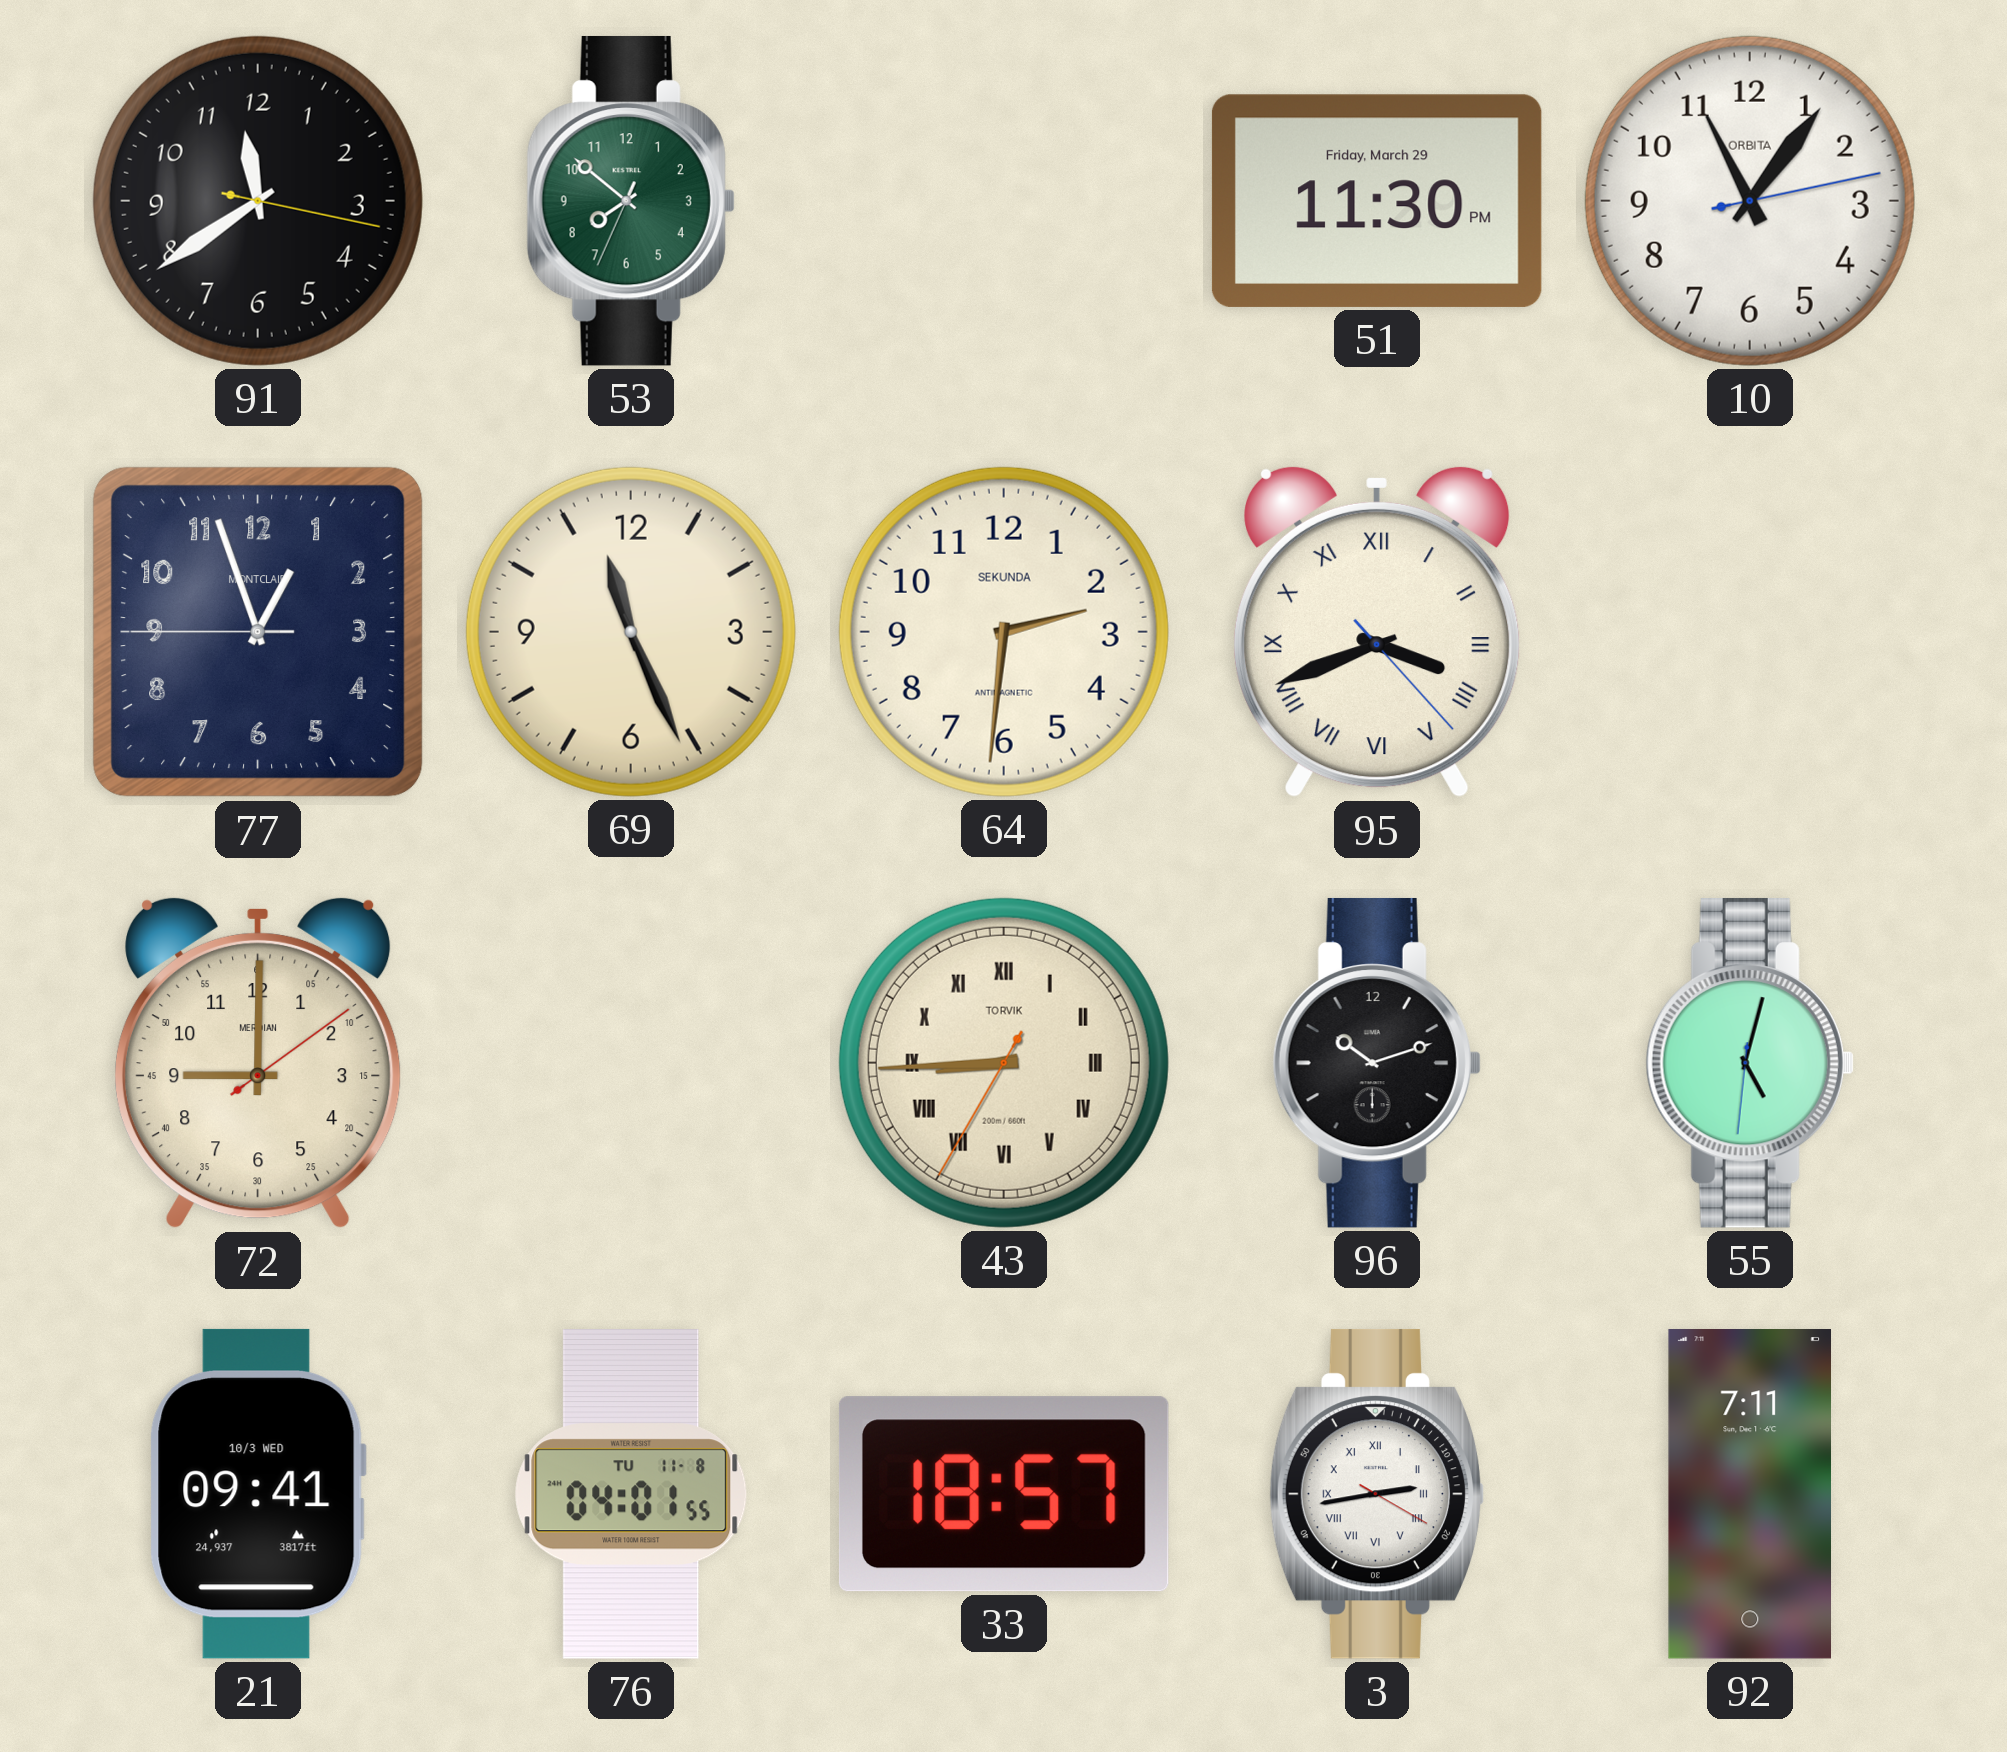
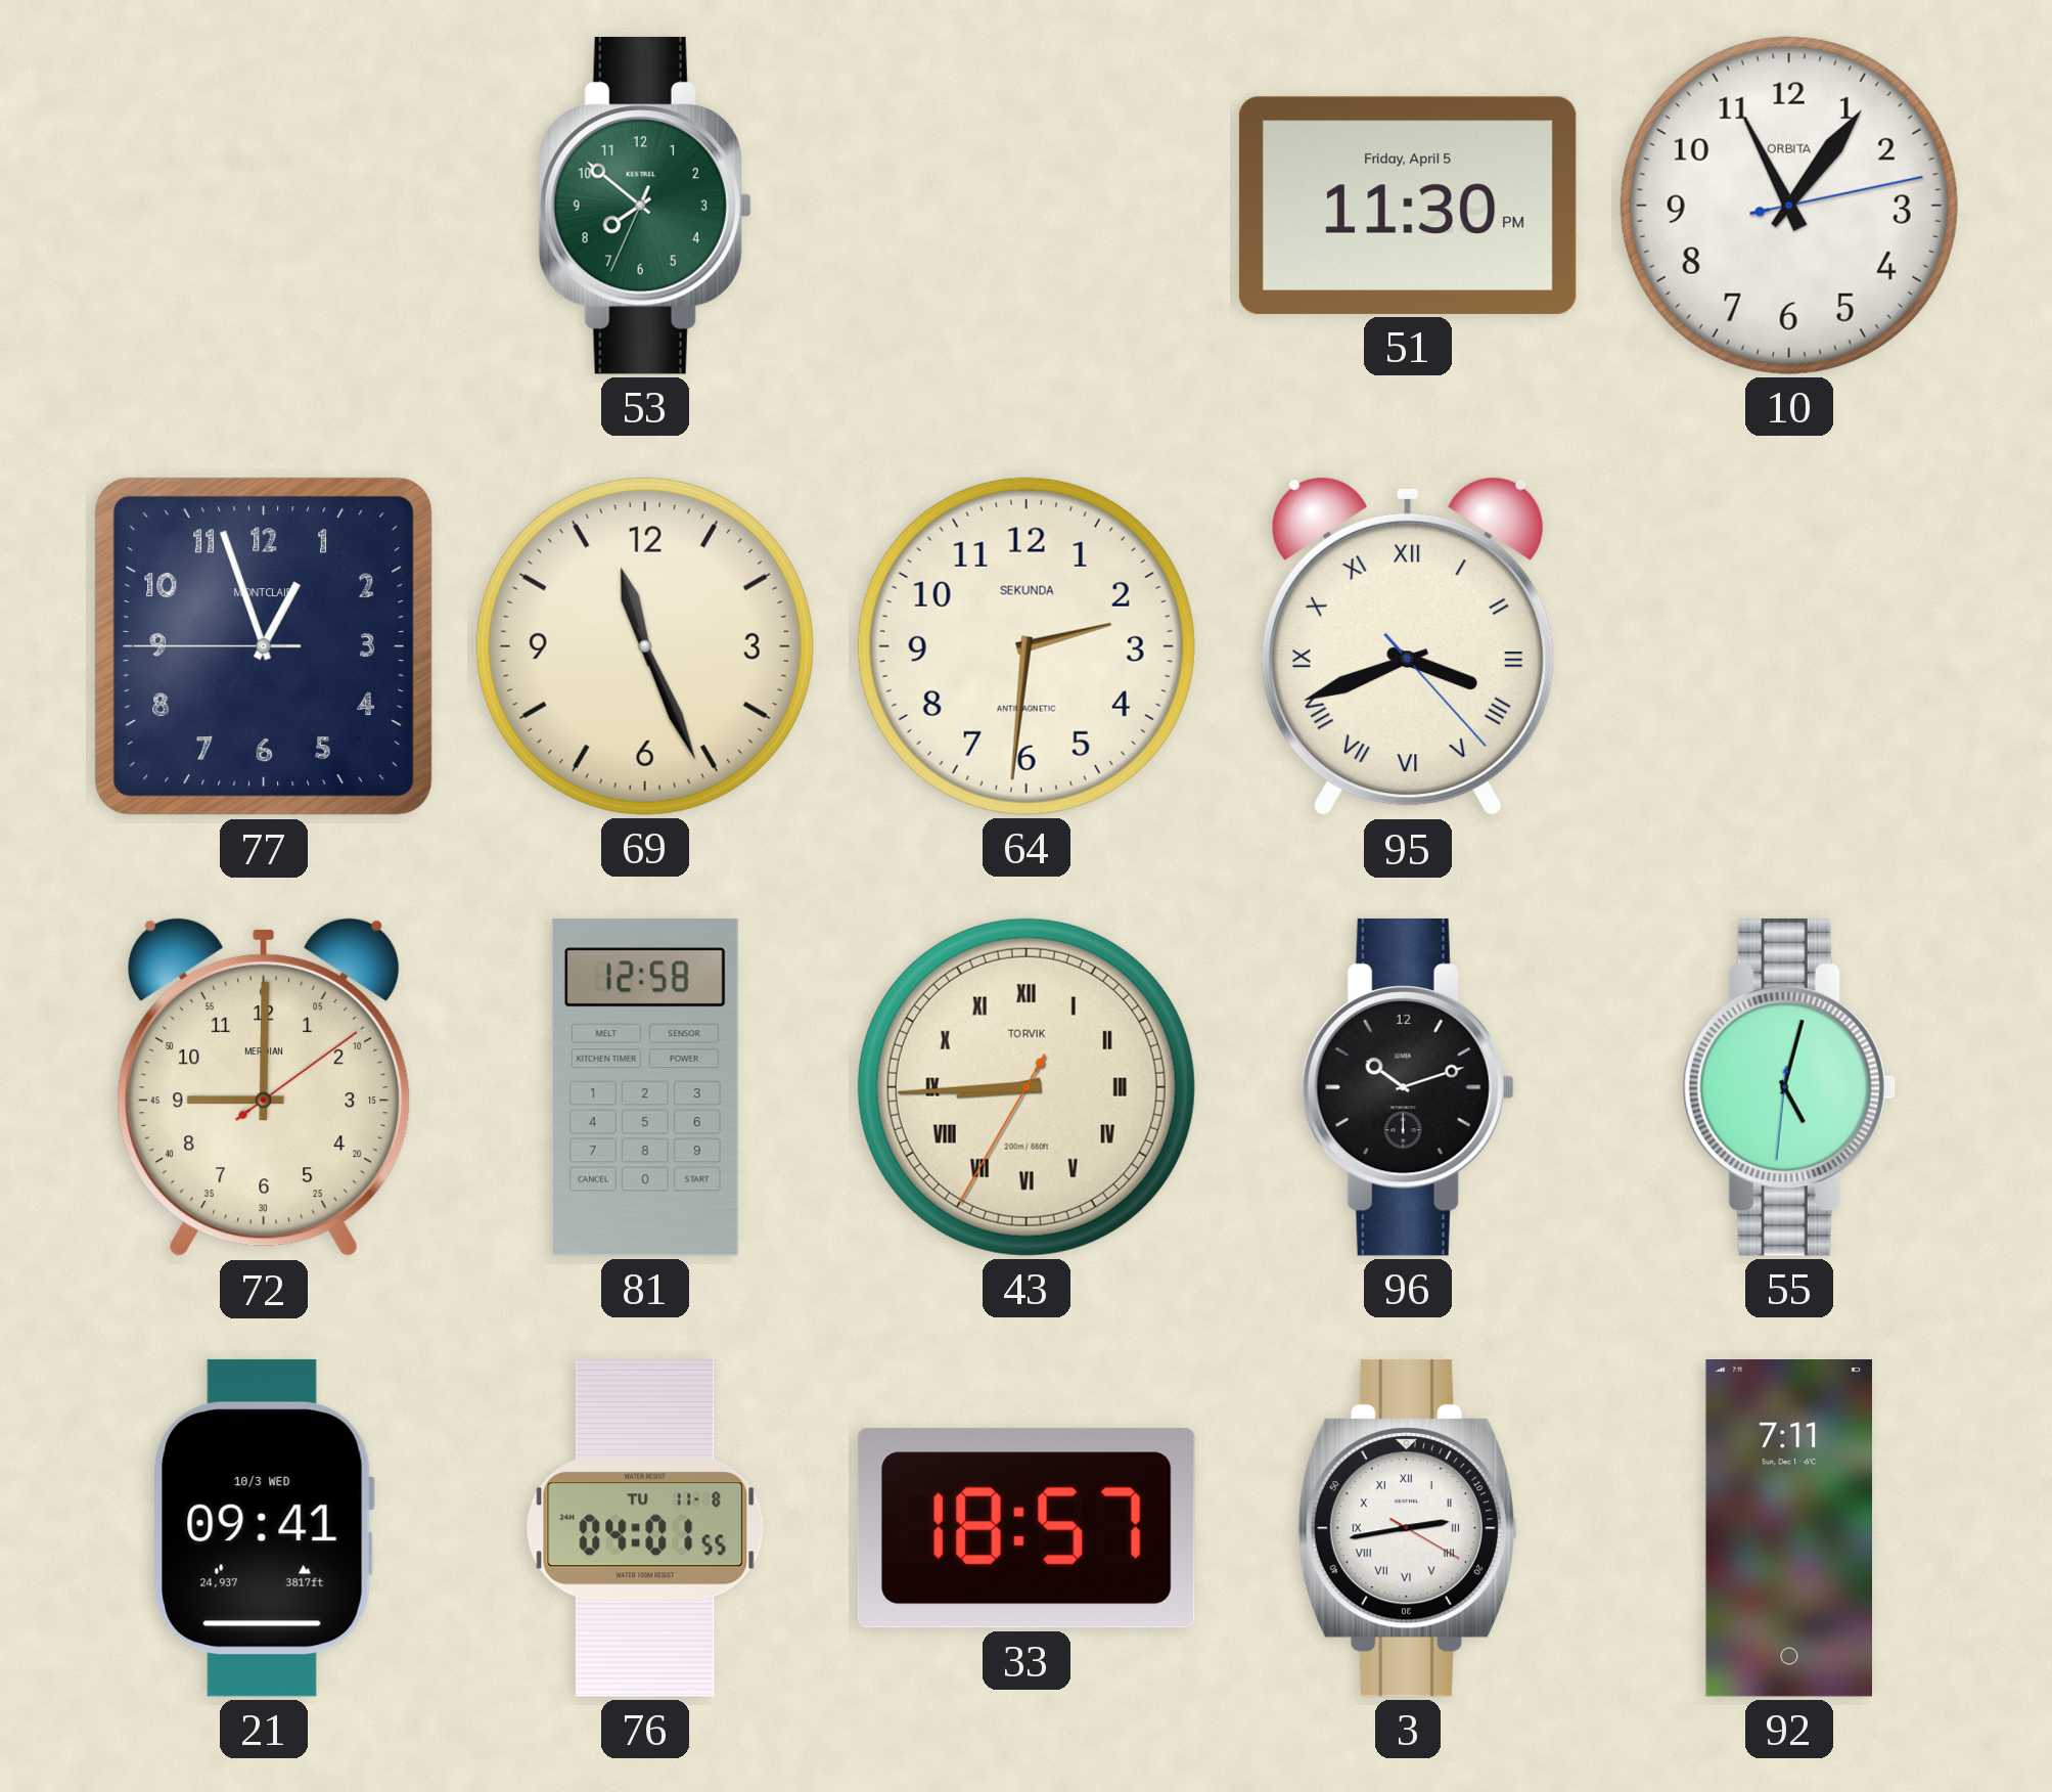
91: 11:39 -> none (258, 201)
51 date: Friday, March 29 -> Friday, April 5 (1408, 206)
81: none -> 12:58 (645, 1087)
